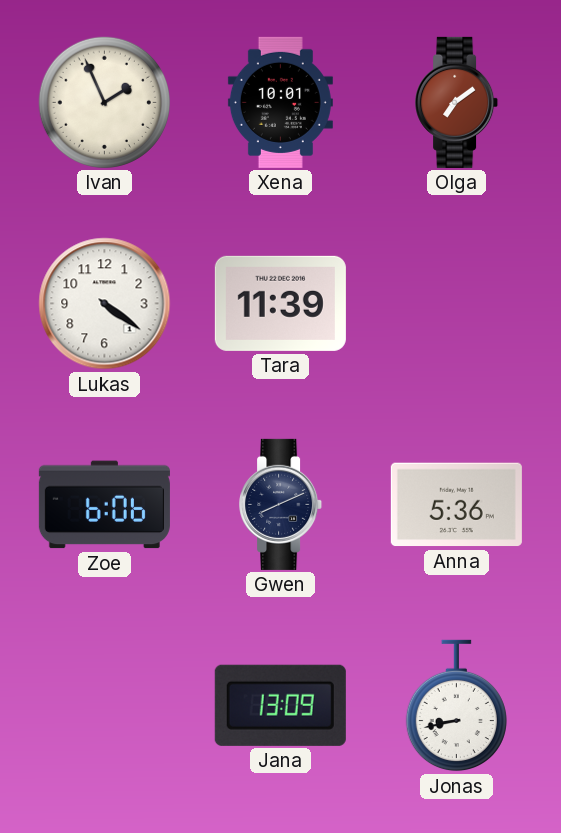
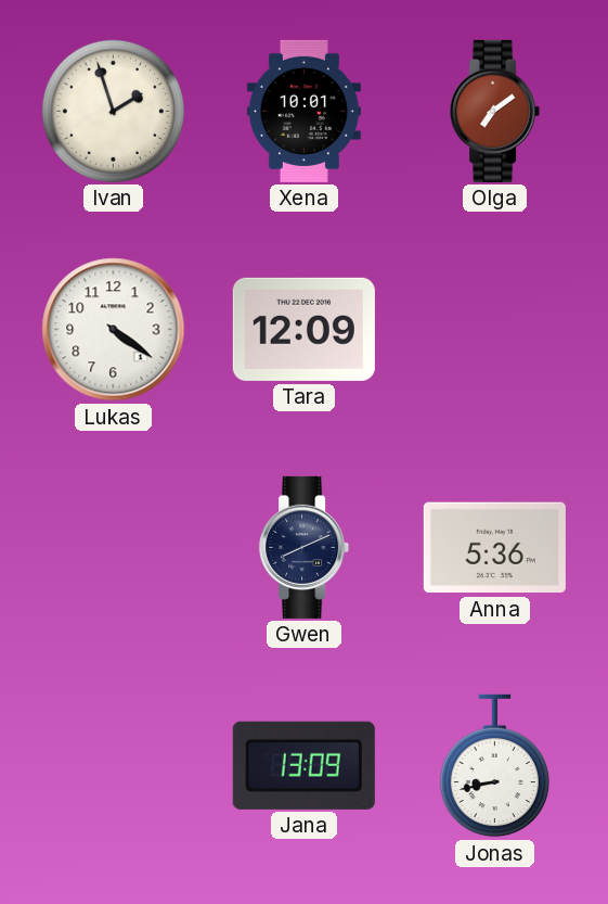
Ivan: 1:56 -> 1:57 (113, 111)
Tara: 11:39 -> 12:09 (303, 329)
Zoe: 6:06 -> none (104, 505)
